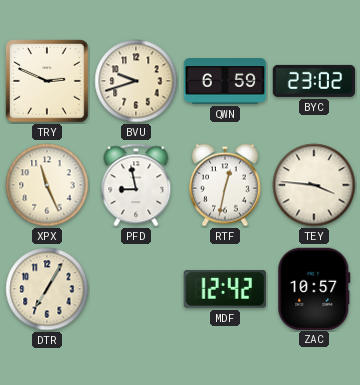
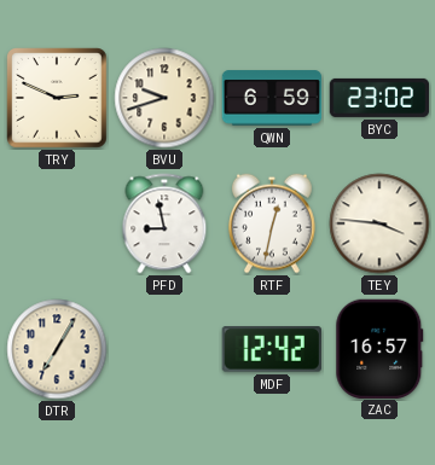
XPX: 11:26 -> none (47, 185)
ZAC: 10:57 -> 16:57 (379, 348)
